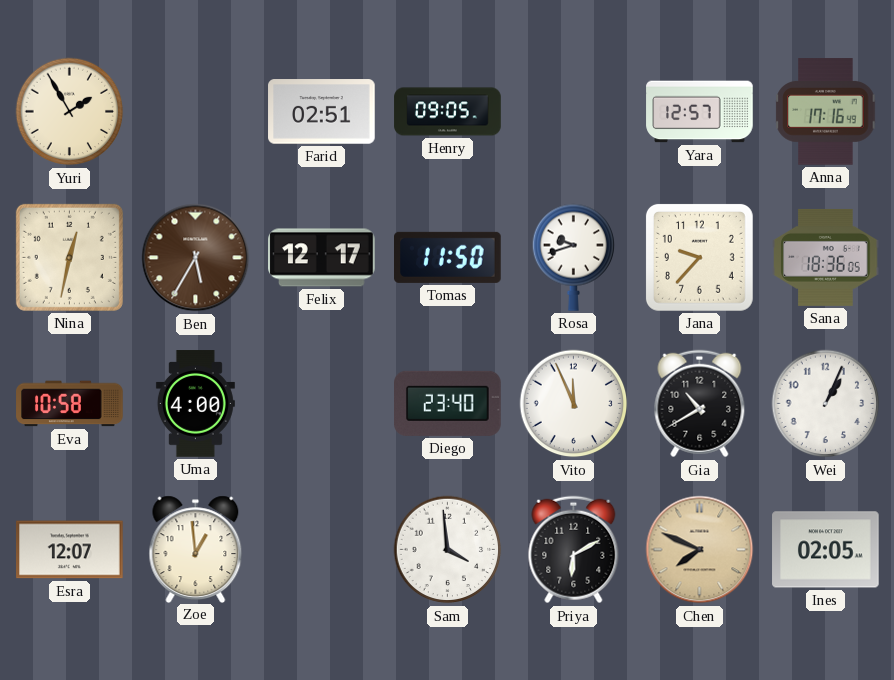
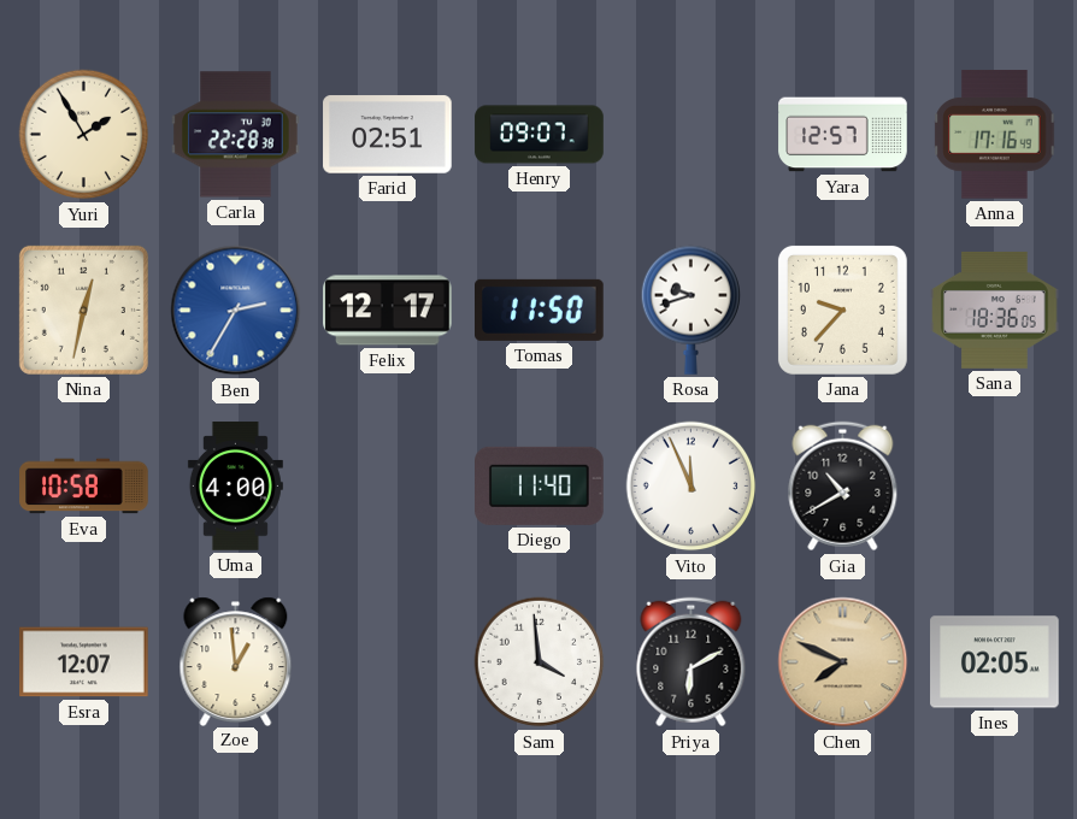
Carla: none -> 22:28 (236, 135)
Henry: 09:05 -> 09:07 (540, 135)
Ben: 5:35 -> 2:35 (236, 311)
Ben dial: brown -> blue (236, 311)
Diego: 23:40 -> 11:40 (540, 485)
Wei: 1:04 -> none (826, 404)
